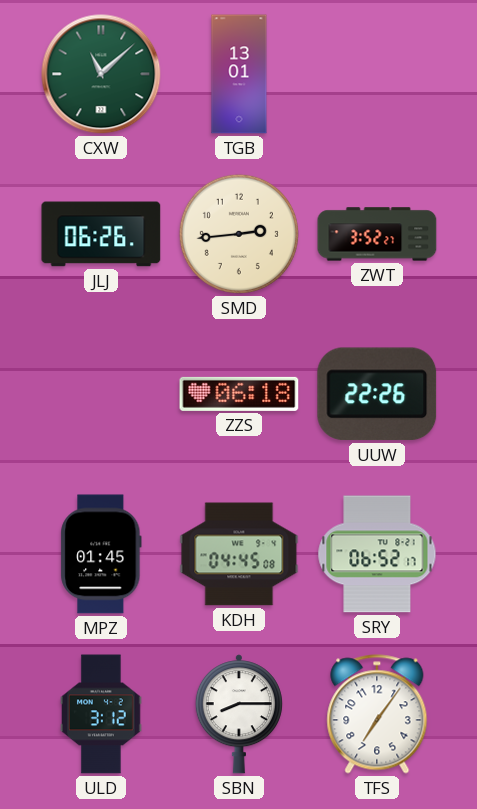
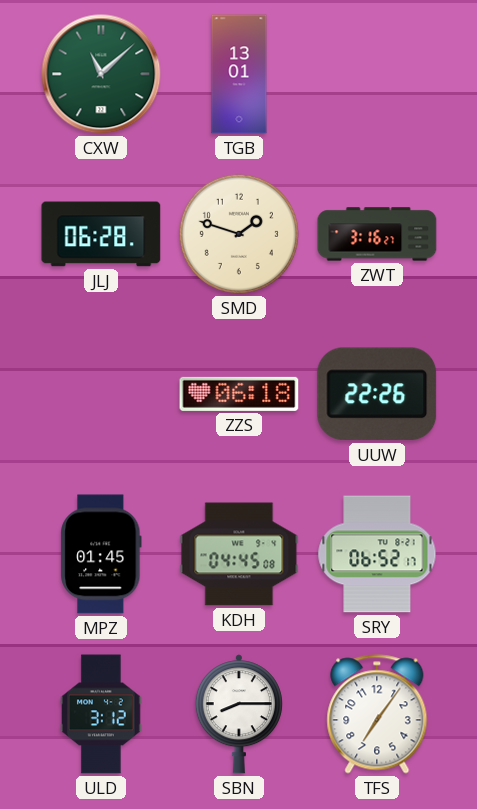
JLJ: 06:26 -> 06:28 (101, 234)
SMD: 2:44 -> 1:48 (239, 234)
ZWT: 3:52 -> 3:16 (377, 234)
